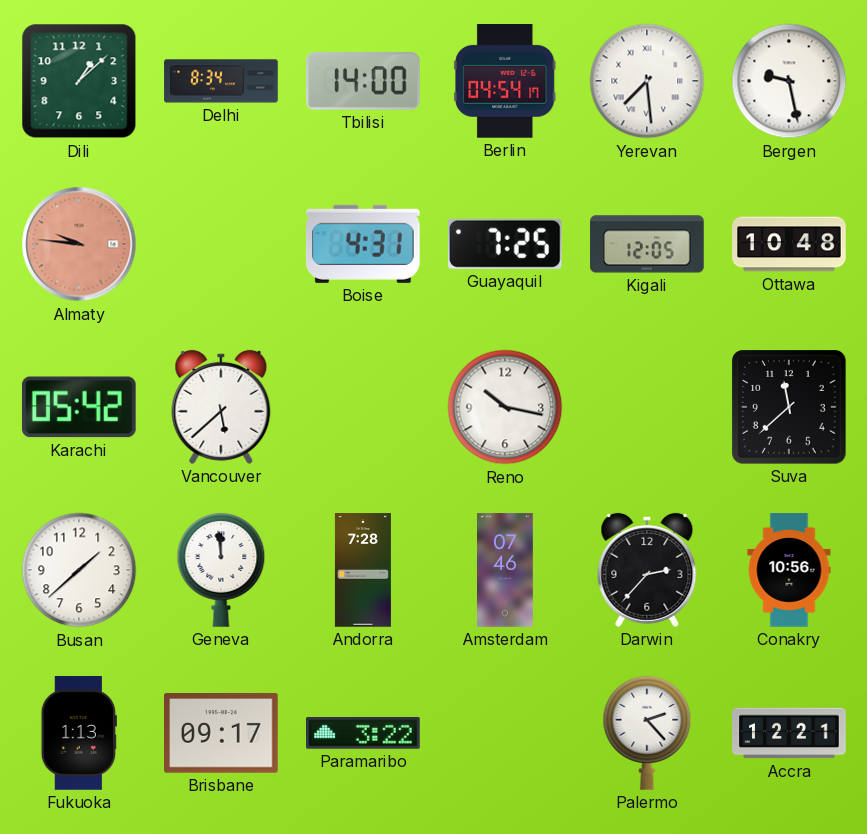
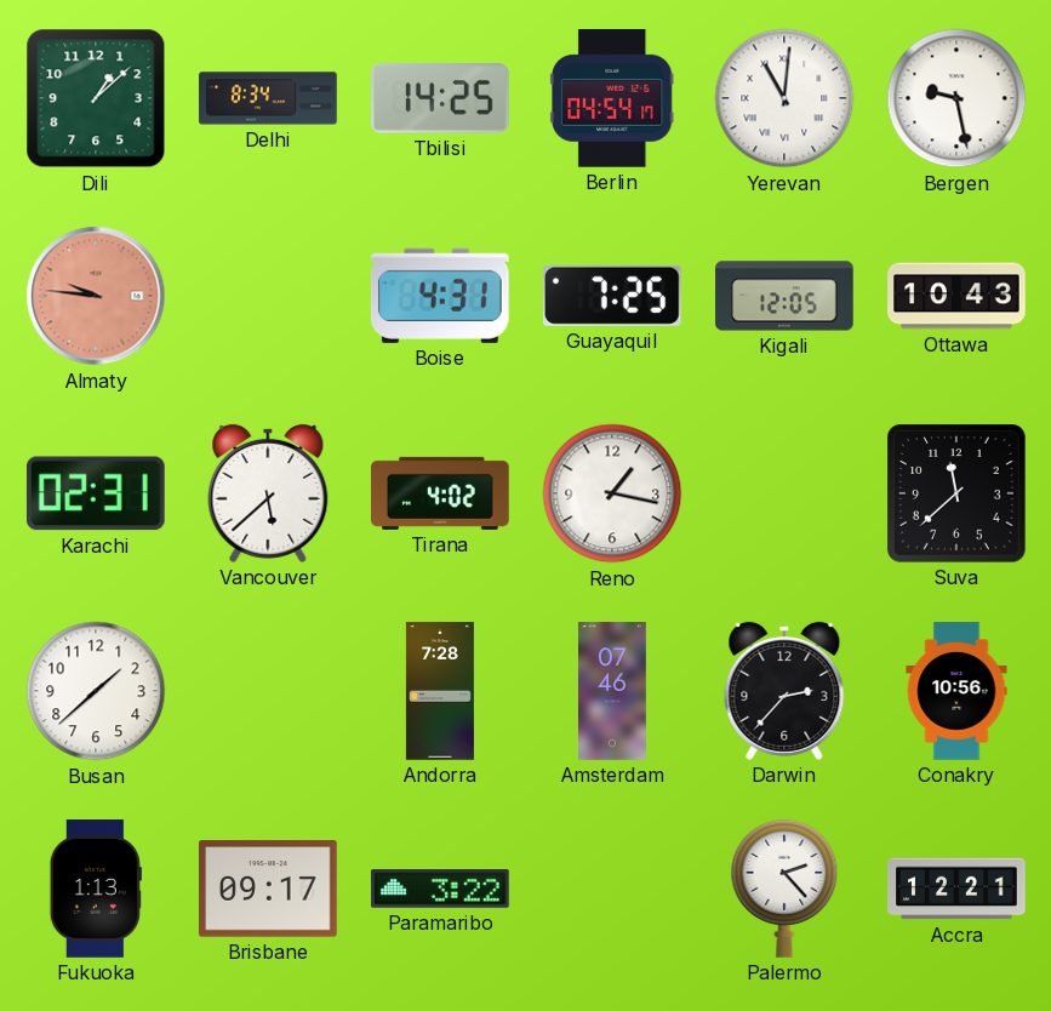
Tbilisi: 14:00 -> 14:25 (441, 98)
Yerevan: 7:29 -> 11:01 (784, 98)
Ottawa: 10:48 -> 10:43 (956, 296)
Karachi: 05:42 -> 02:31 (96, 493)
Tirana: none -> 4:02 (440, 493)
Reno: 10:17 -> 1:17 (612, 493)
Geneva: 11:59 -> none (221, 570)
